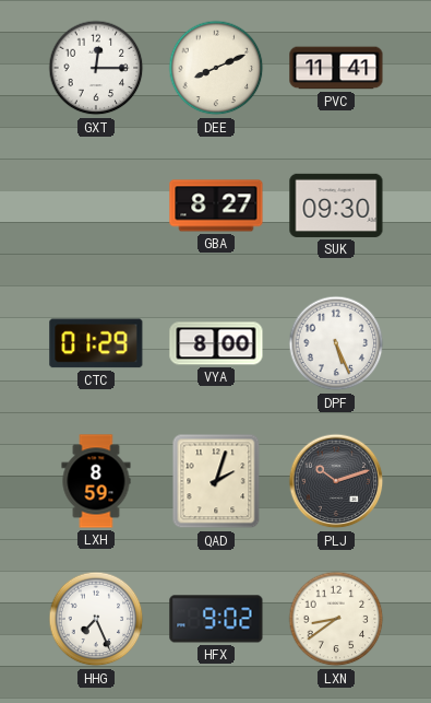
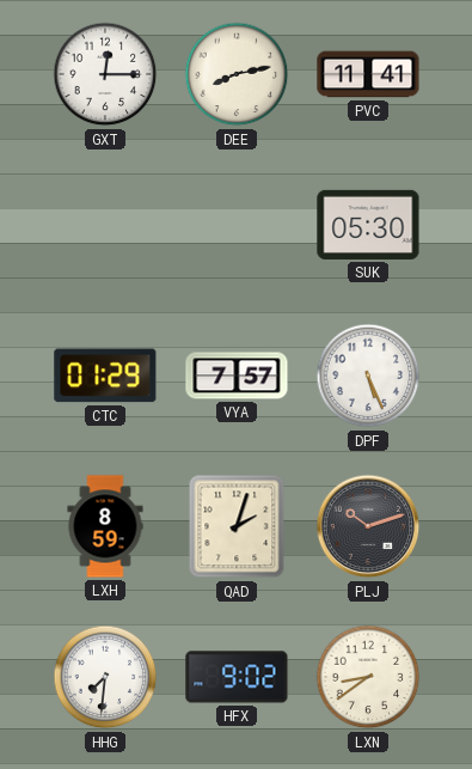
DEE: 8:11 -> 8:13 (237, 74)
GBA: 8:27 -> none (216, 206)
SUK: 09:30 -> 05:30 (368, 225)
VYA: 8:00 -> 7:57 (237, 376)
HHG: 7:26 -> 7:31 (105, 677)
